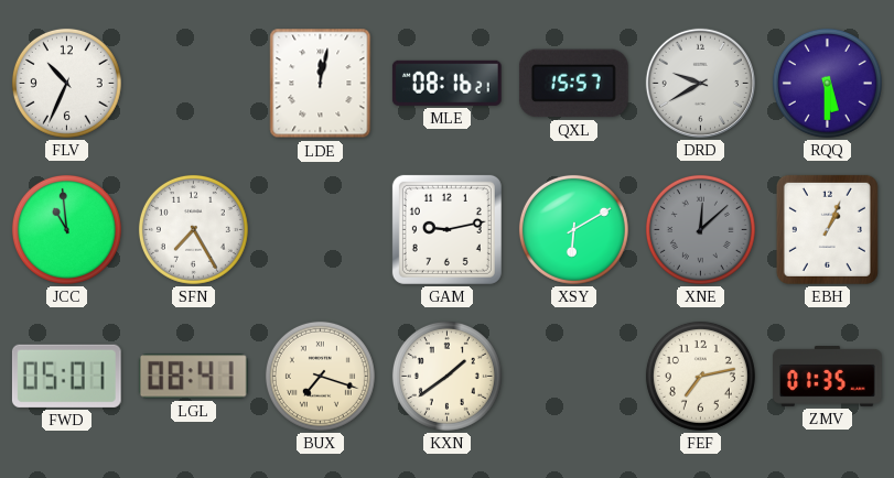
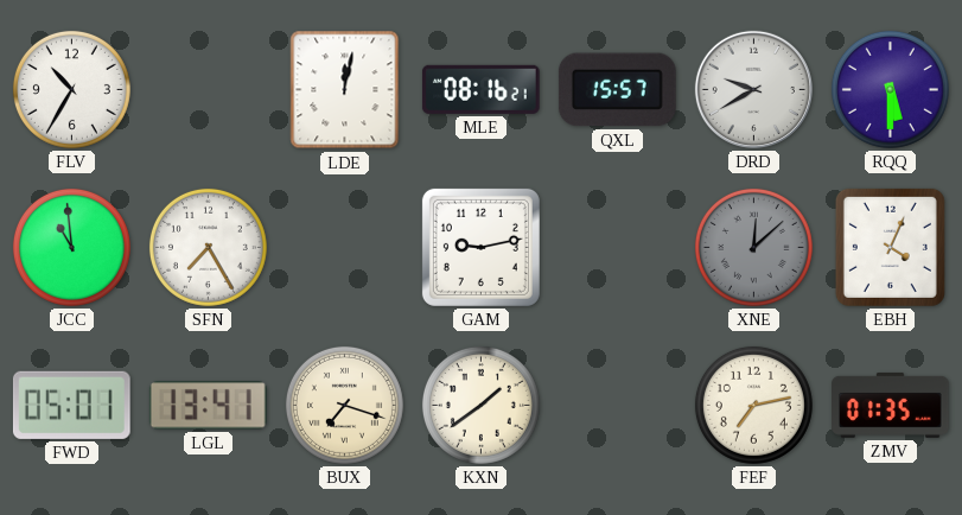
FLV: 10:34 -> 10:35 (71, 89)
XSY: 6:10 -> none (573, 229)
EBH: 1:04 -> 4:04 (890, 247)
LGL: 08:41 -> 13:41 (208, 406)
